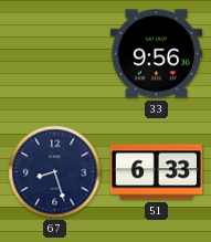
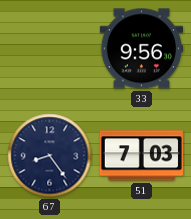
67: 8:27 -> 8:24 (50, 156)
51: 6:33 -> 7:03 (141, 156)
